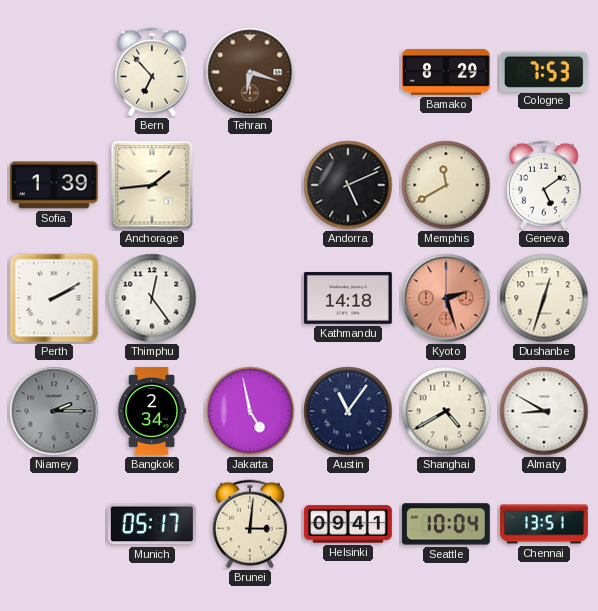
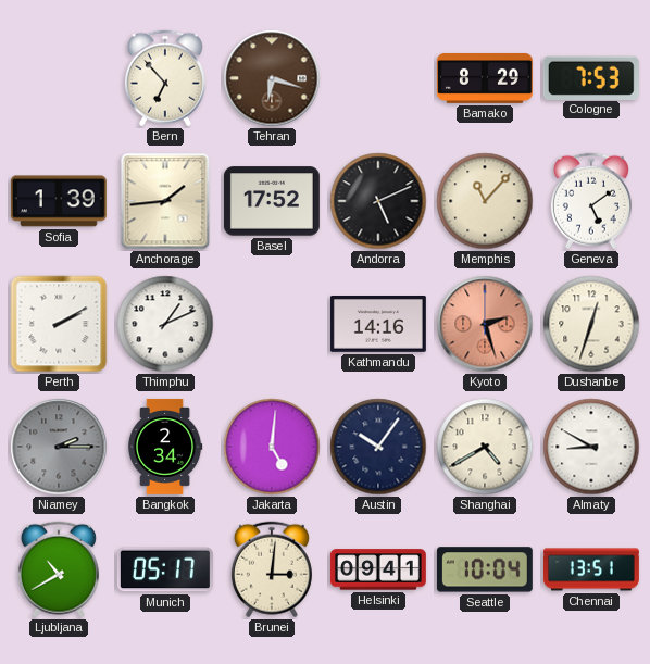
Basel: none -> 17:52 (272, 201)
Memphis: 11:40 -> 11:07 (485, 201)
Thimphu: 12:24 -> 1:11 (165, 324)
Kathmandu: 14:18 -> 14:16 (378, 325)
Jakarta: 4:58 -> 5:01 (272, 447)
Austin: 11:06 -> 10:06 (378, 447)
Ljubljana: none -> 10:40 (59, 569)
